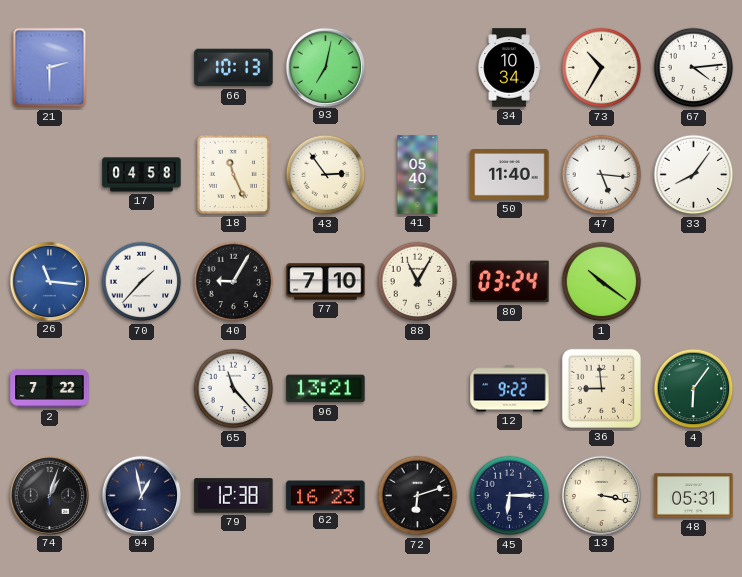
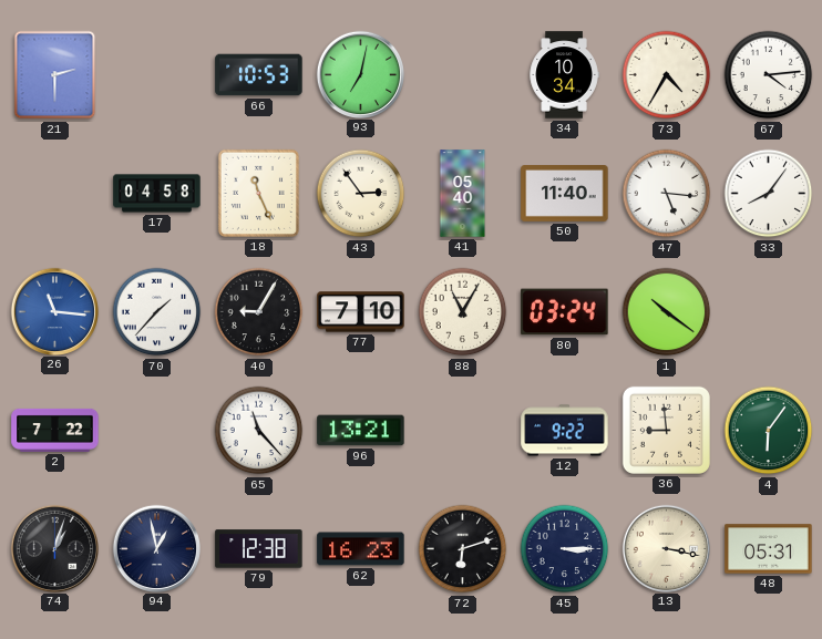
66: 10:13 -> 10:53 (259, 75)
73: 10:35 -> 4:35 (667, 75)
45: 6:15 -> 3:15 (565, 549)
